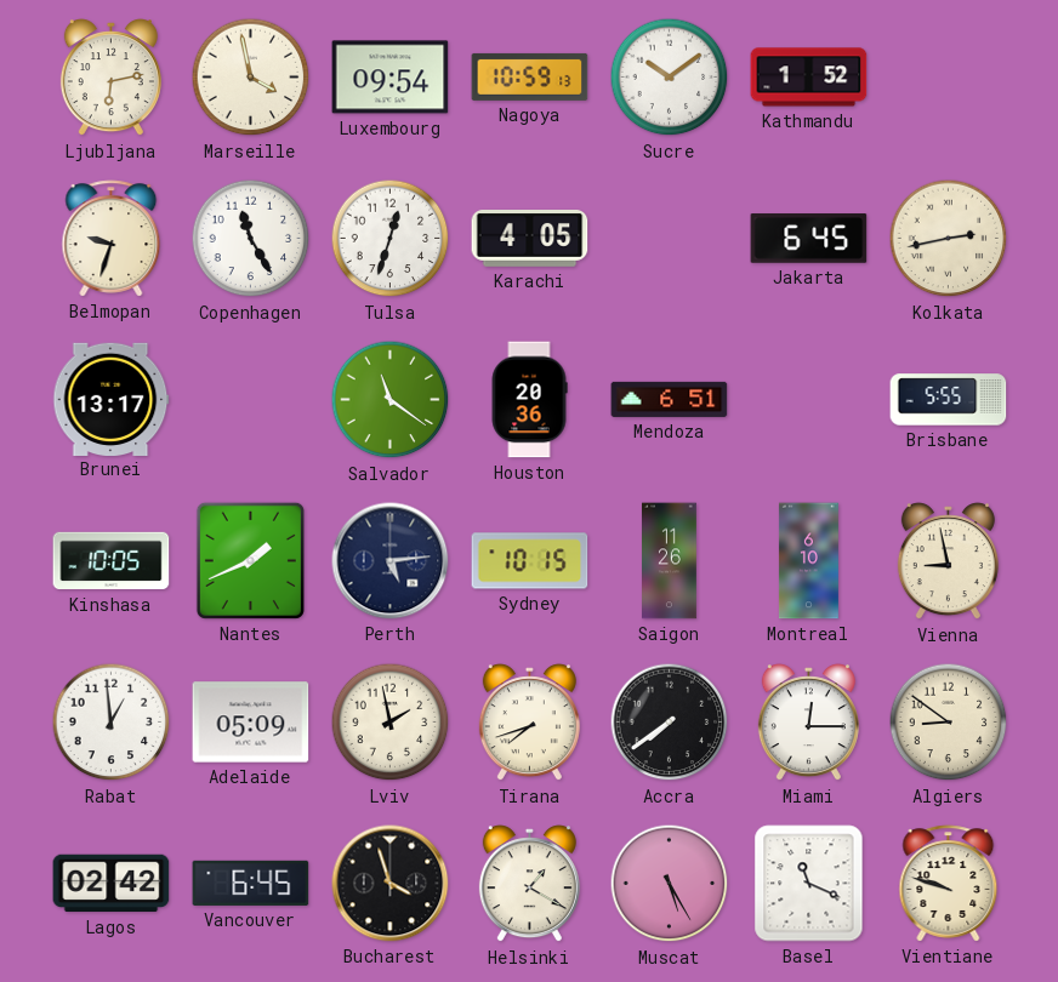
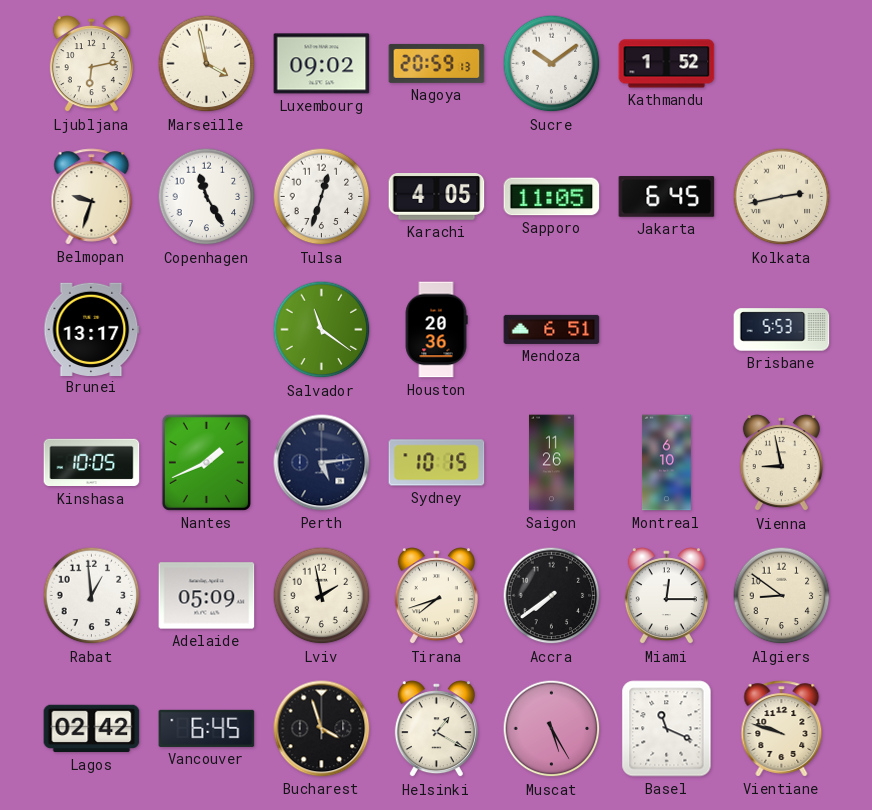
Luxembourg: 09:54 -> 09:02 (322, 64)
Nagoya: 10:59 -> 20:59 (437, 63)
Sapporo: none -> 11:05 (552, 197)
Brisbane: 5:55 -> 5:53 (782, 330)
